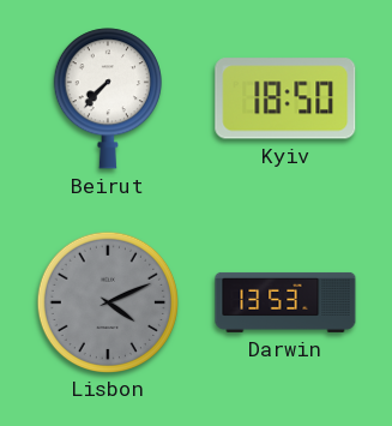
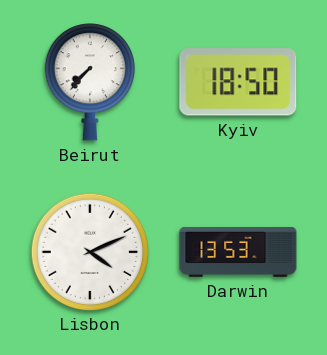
Lisbon dial: grey -> white (89, 251)
